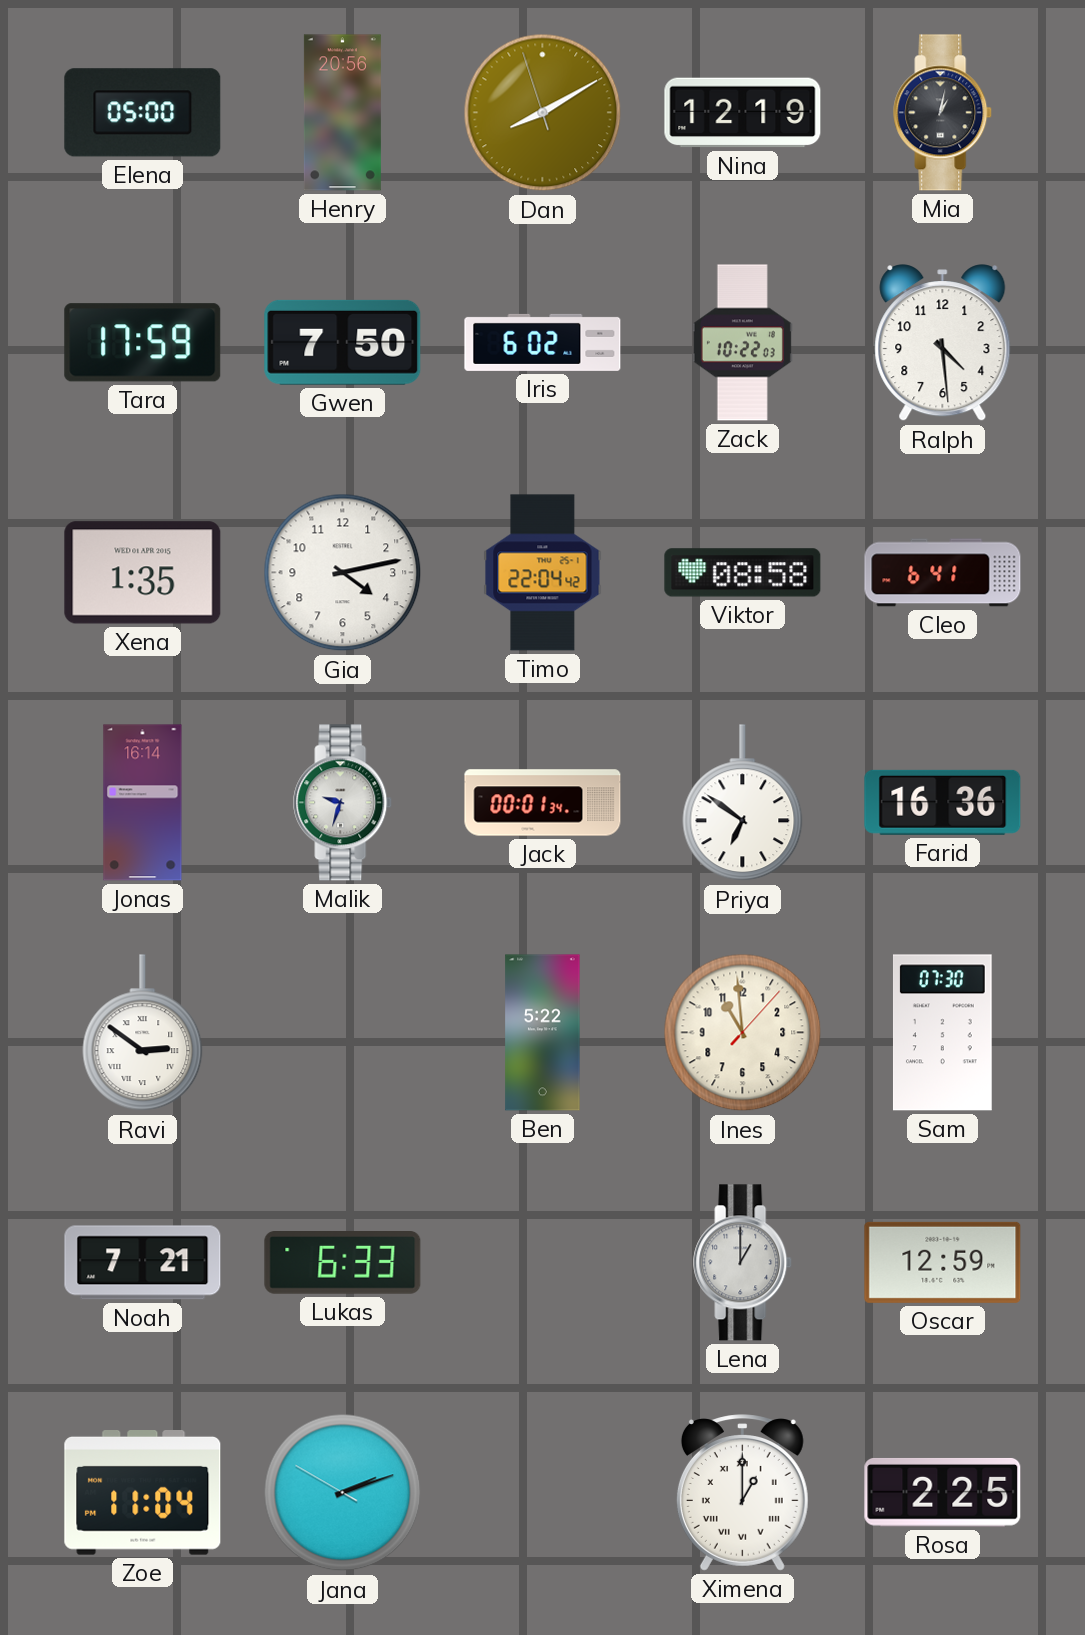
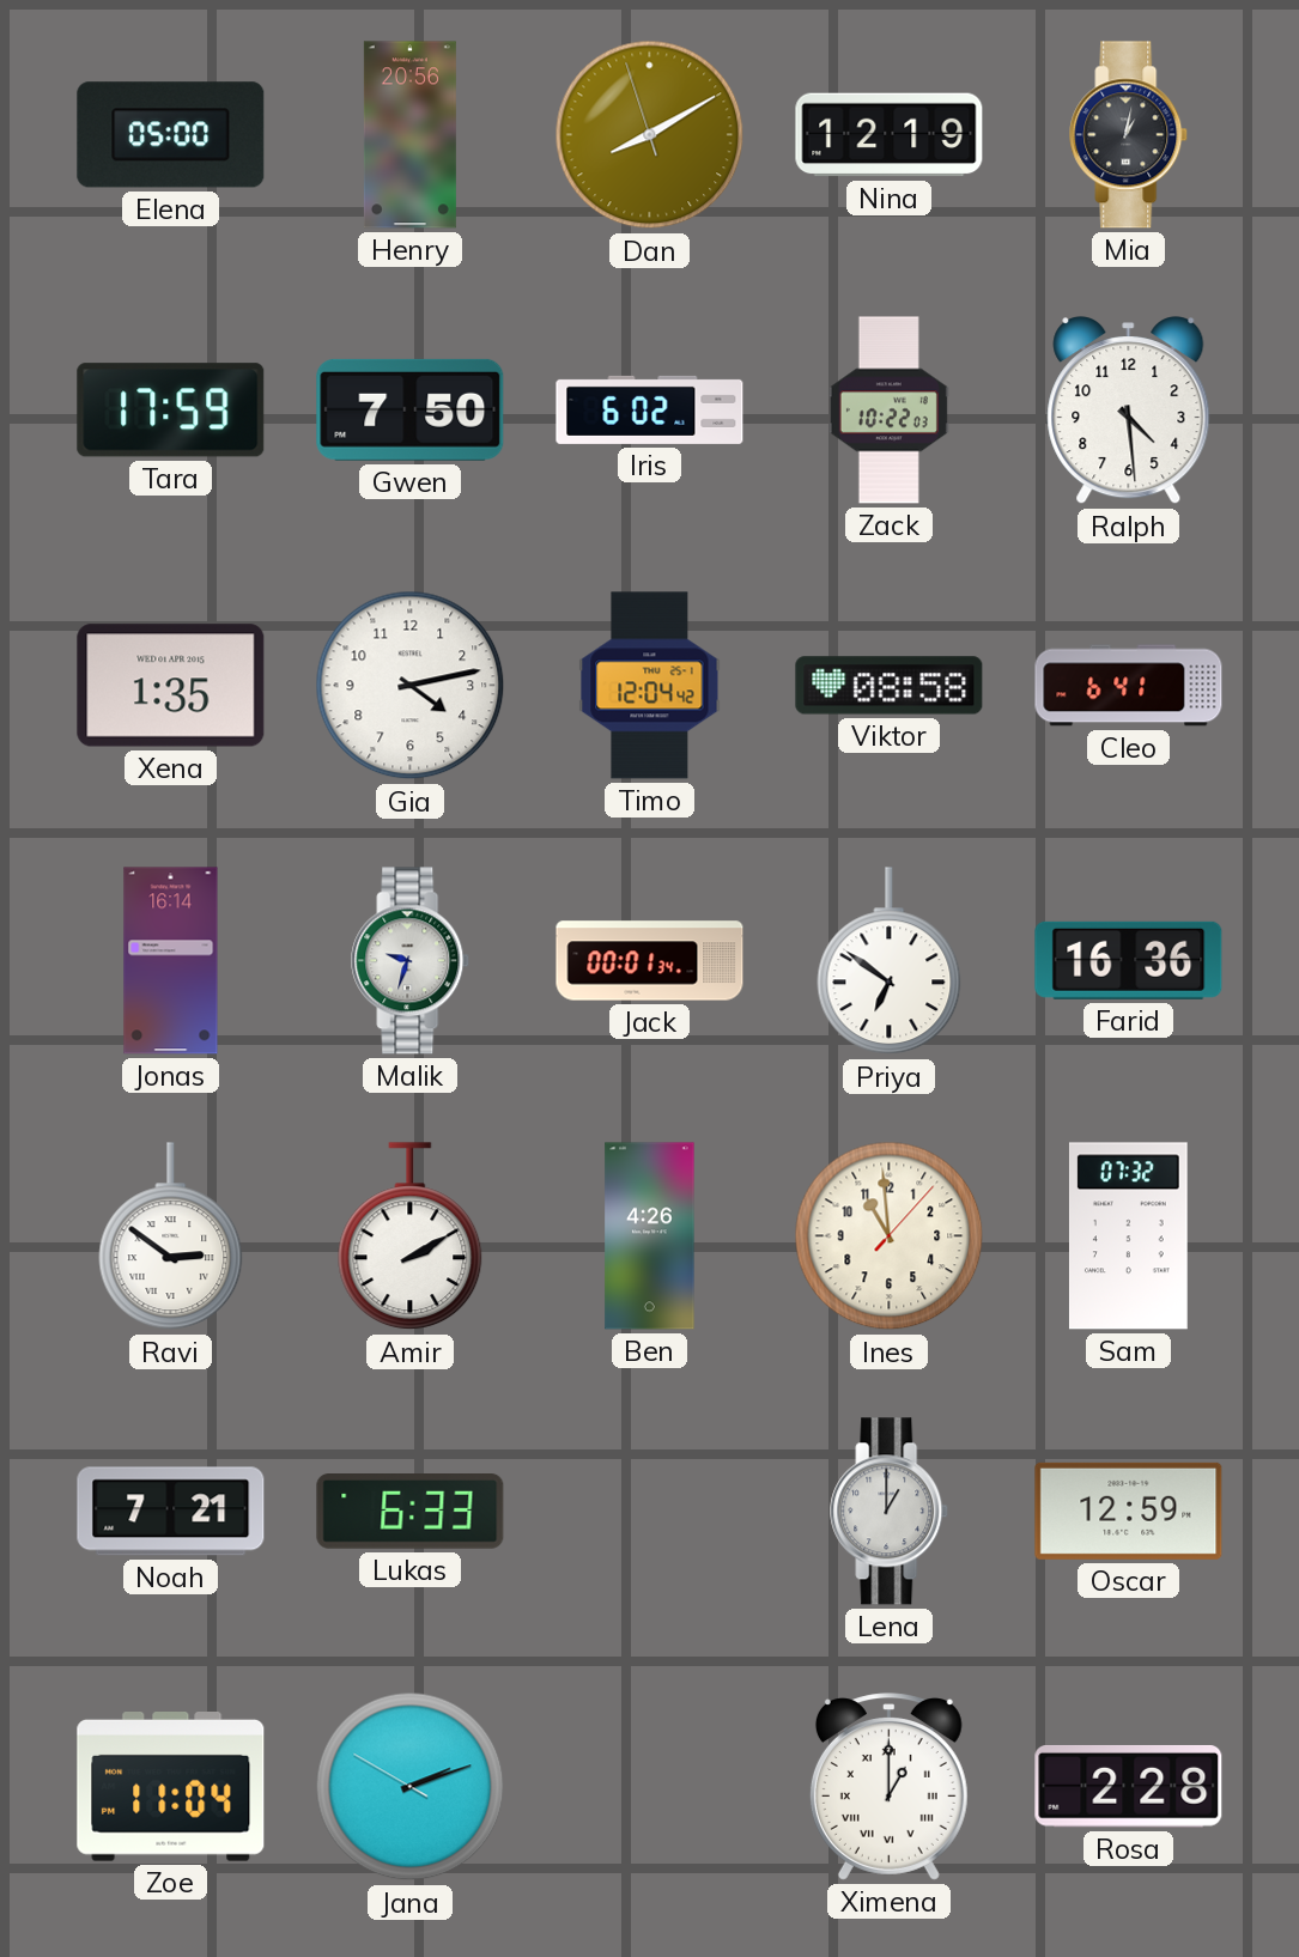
Timo: 22:04 -> 12:04 (650, 686)
Amir: none -> 2:10 (411, 1236)
Ben: 5:22 -> 4:26 (650, 1236)
Sam: 07:30 -> 07:32 (1128, 1236)
Rosa: 2:25 -> 2:28 (1129, 1786)
